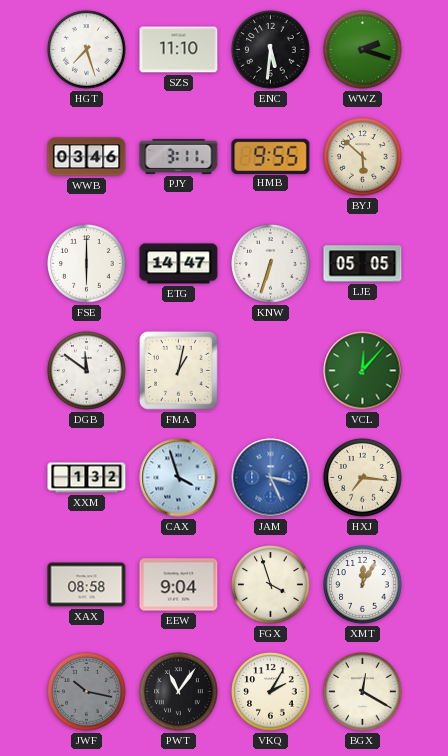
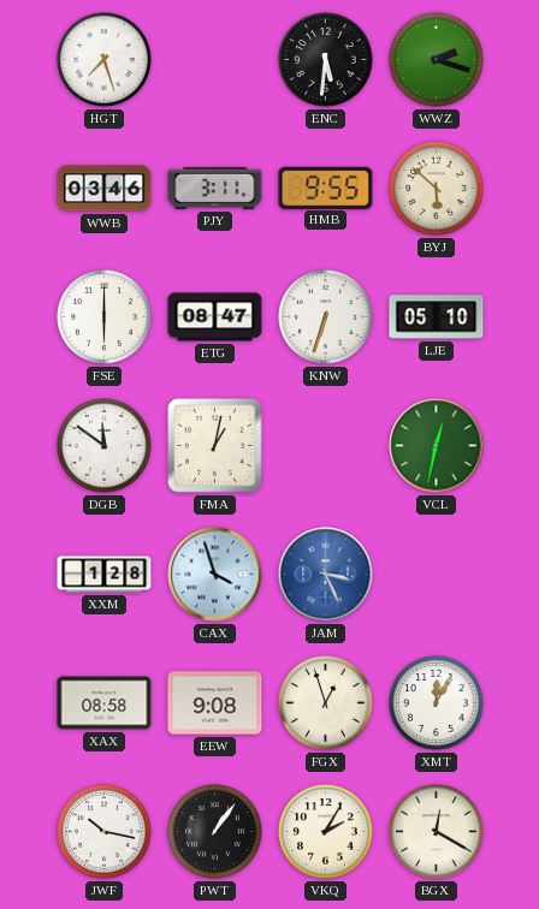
SZS: 11:10 -> none (179, 50)
ETG: 14:47 -> 08:47 (215, 317)
LJE: 05:05 -> 05:10 (437, 317)
VCL: 12:07 -> 12:32 (437, 446)
XXM: 1:32 -> 1:28 (105, 575)
HXJ: 7:16 -> none (363, 478)
EEW: 9:04 -> 9:08 (215, 703)
FGX: 3:57 -> 12:57 (326, 703)
JWF dial: grey -> white (105, 832)
PWT: 11:06 -> 1:06 (215, 832)
